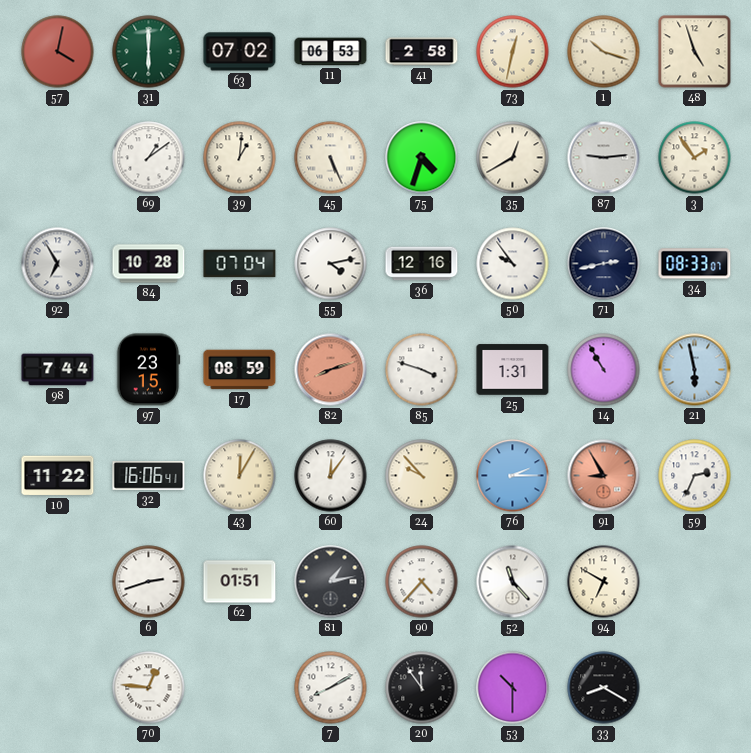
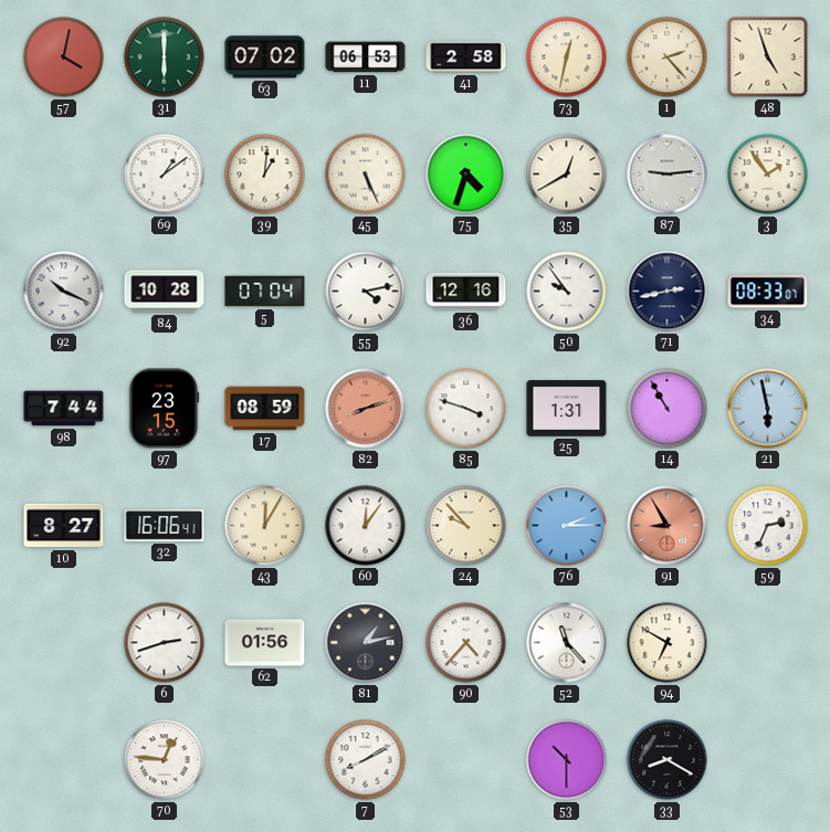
1: 10:18 -> 2:23 (668, 57)
92: 6:55 -> 10:19 (64, 292)
10: 11:22 -> 8:27 (64, 526)
62: 01:51 -> 01:56 (265, 643)
20: 11:54 -> none (422, 688)
